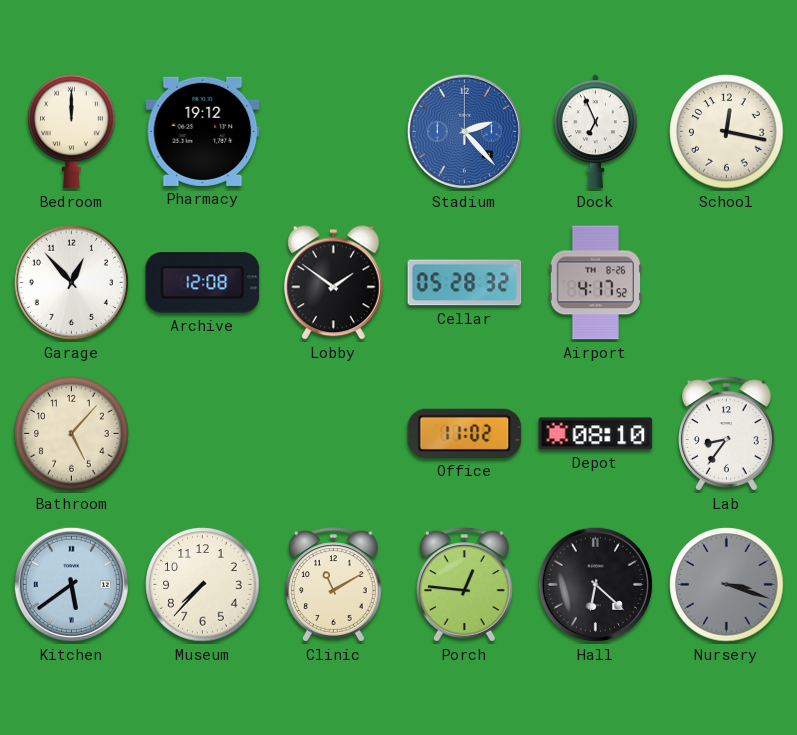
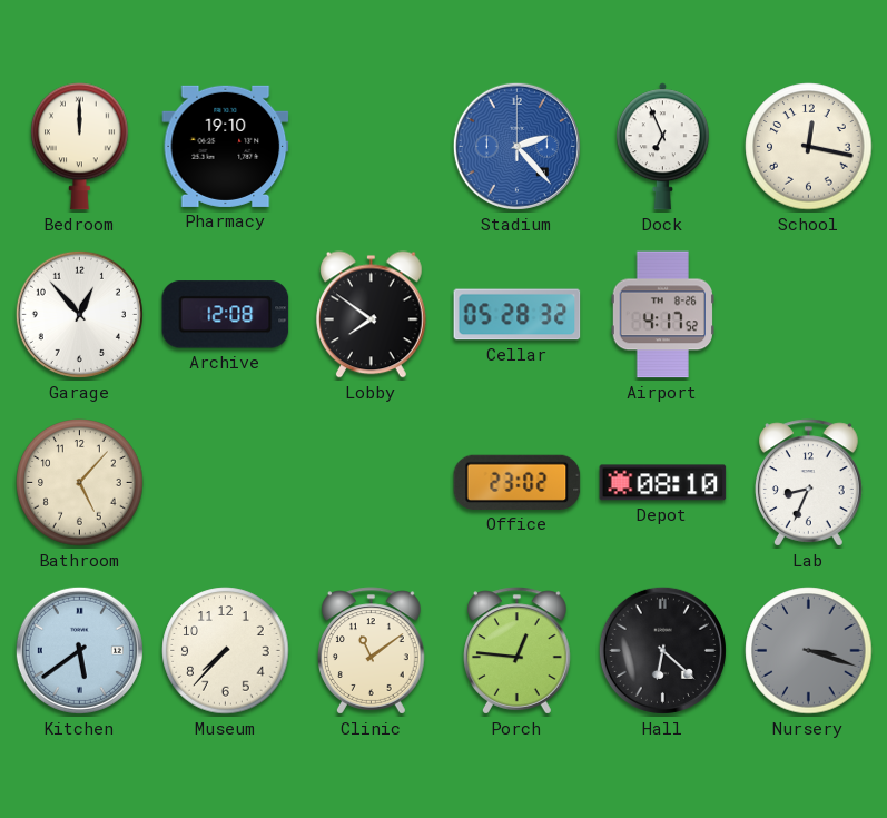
Pharmacy: 19:12 -> 19:10 (226, 146)
Lobby: 1:51 -> 7:51 (371, 315)
Office: 11:02 -> 23:02 (518, 482)
Lab: 8:36 -> 8:34 (809, 483)
Clinic: 11:10 -> 11:09 (372, 651)
